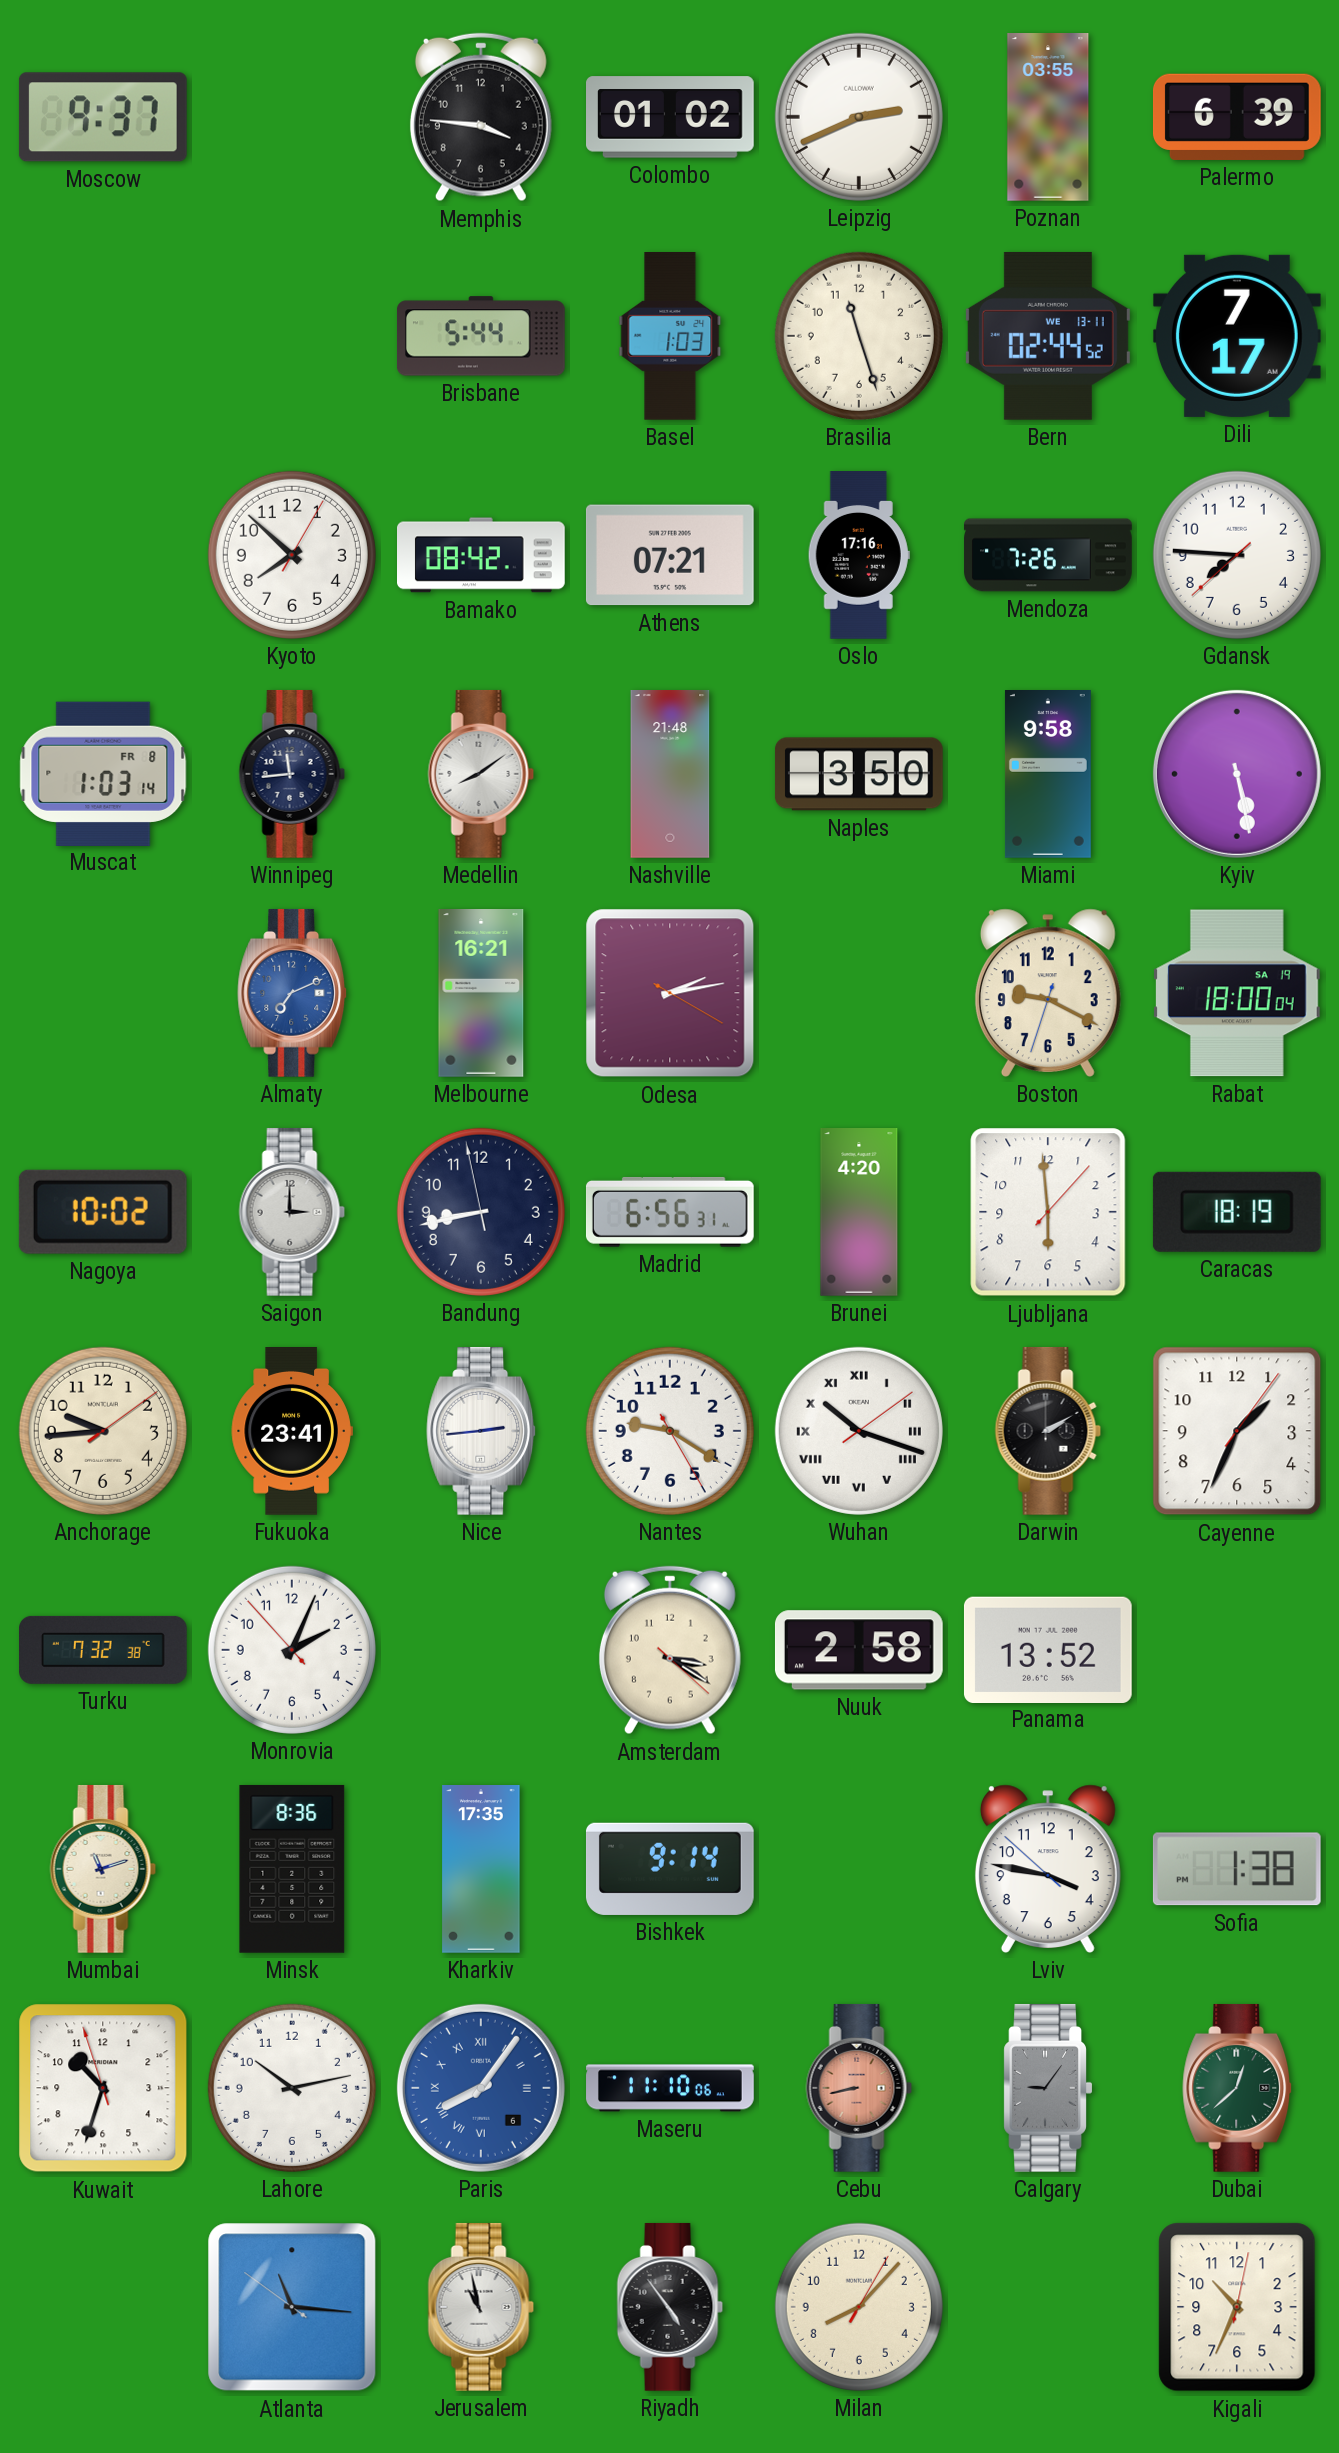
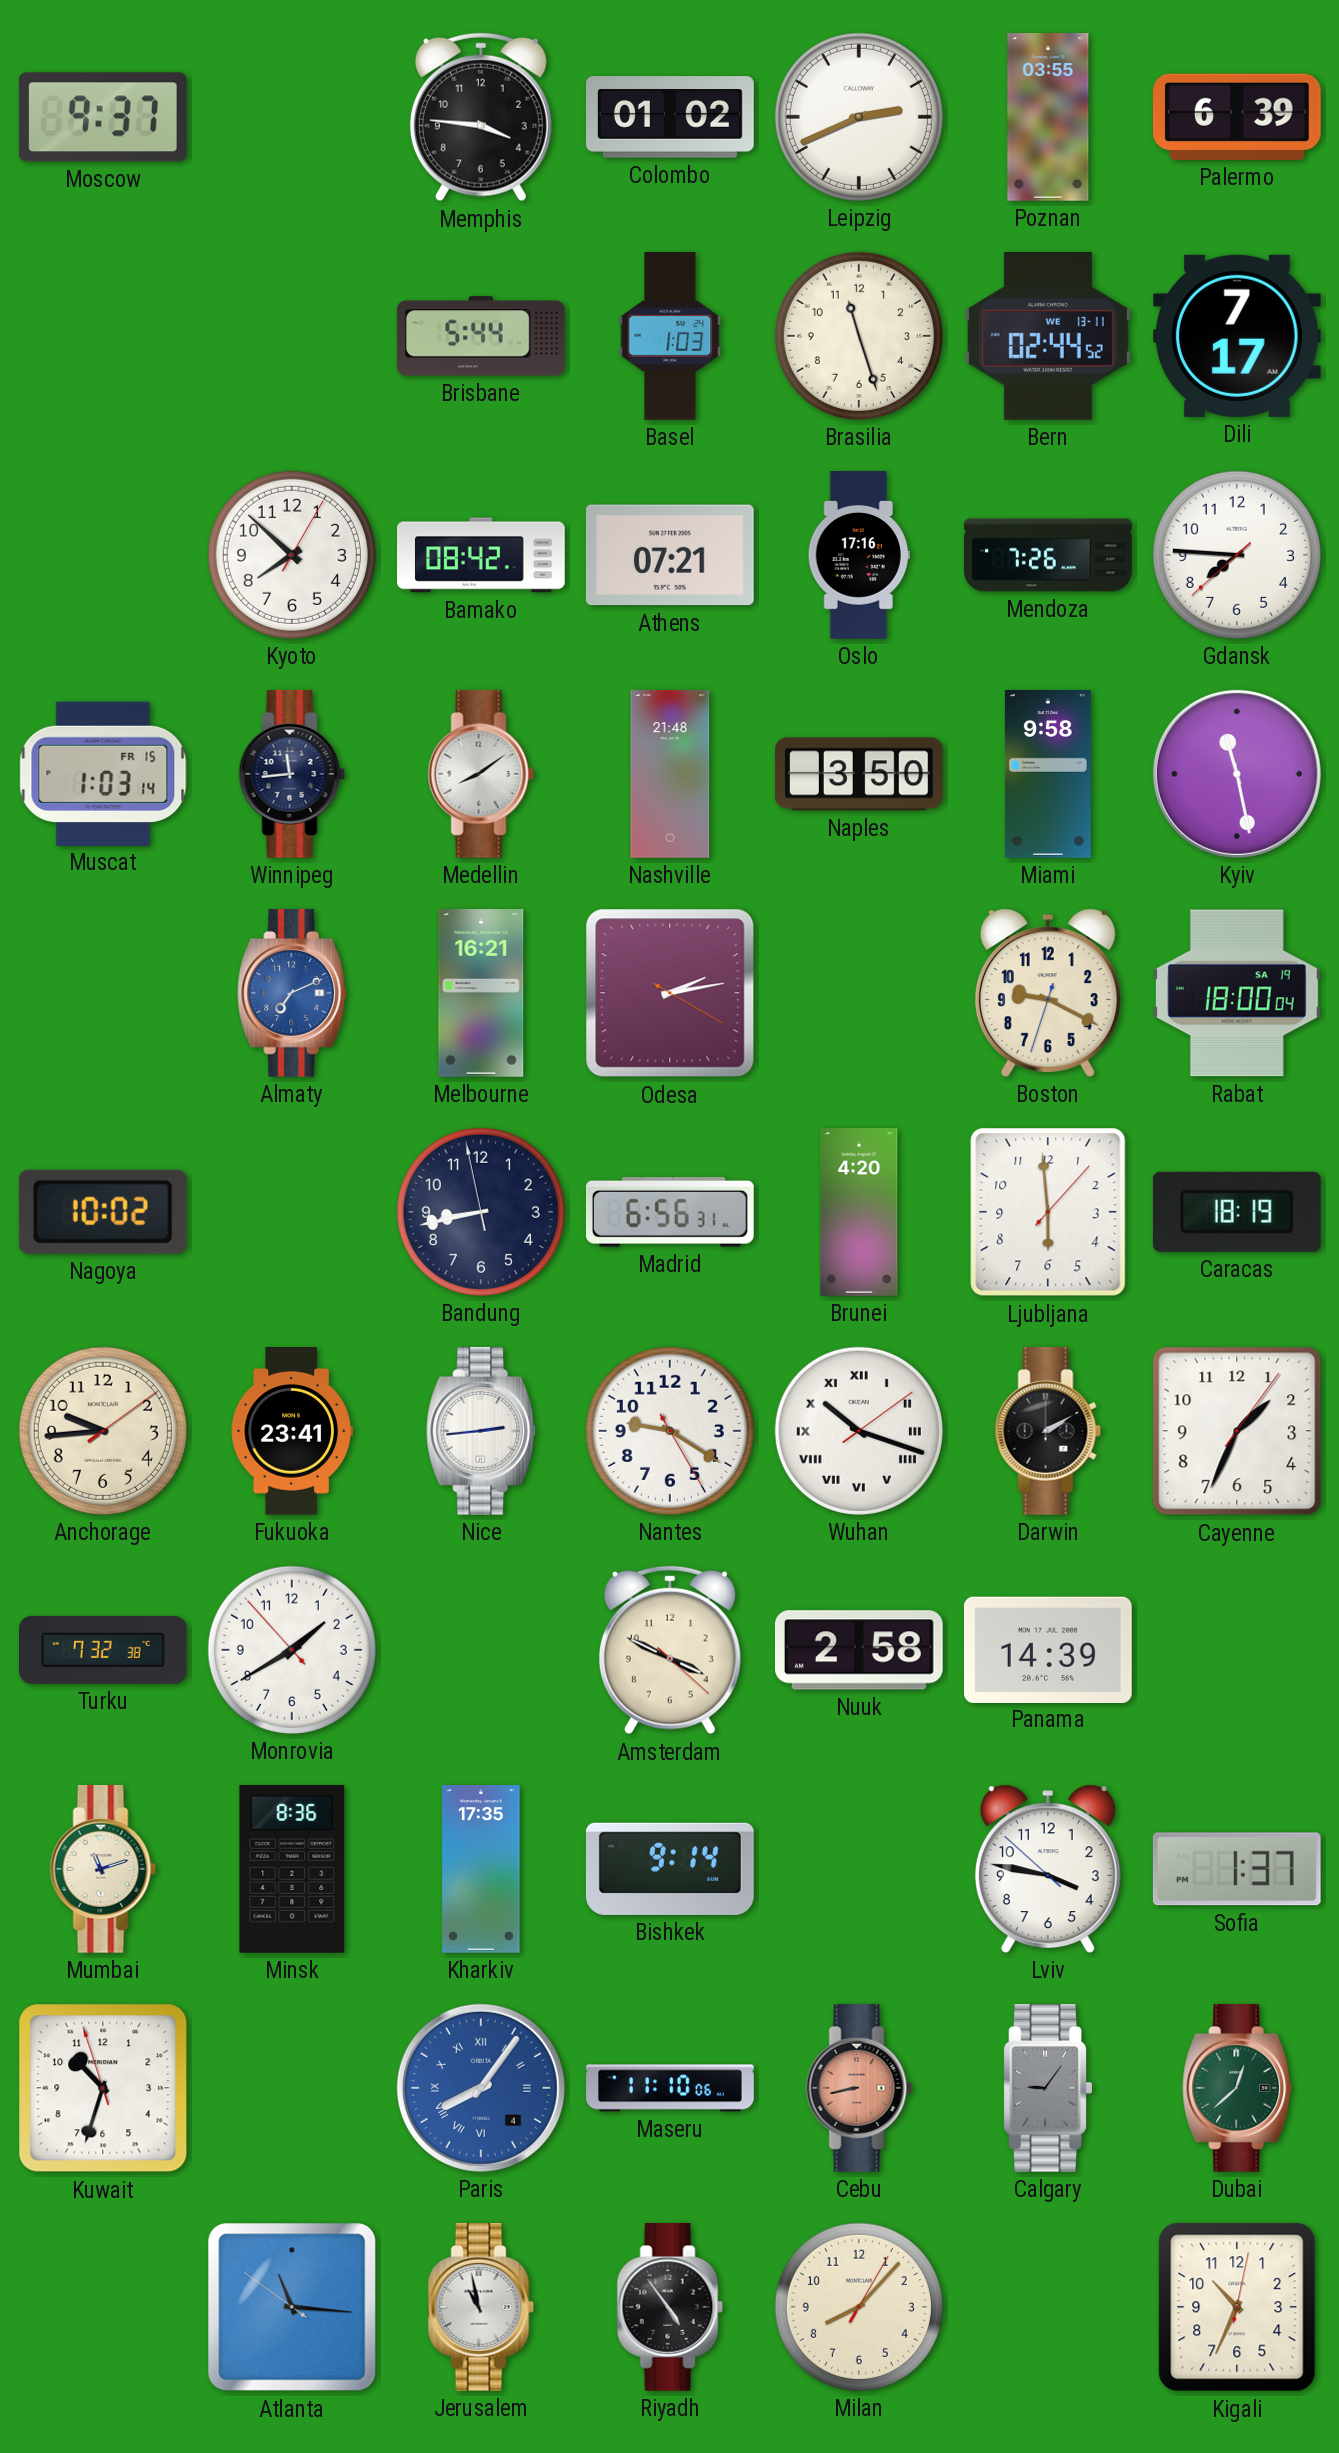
Muscat date: FR 8 -> FR 15 (103, 773)
Kyiv: 5:28 -> 11:28 (1237, 774)
Saigon: 3:00 -> none (292, 1212)
Monrovia: 2:03 -> 1:39 (292, 1650)
Amsterdam: 3:20 -> 3:49 (670, 1650)
Panama: 13:52 -> 14:39 (1048, 1649)
Sofia: 1:38 -> 1:37 (1237, 1869)
Lahore: 10:13 -> none (292, 2088)
Paris date: 6 -> 4 (481, 2088)
